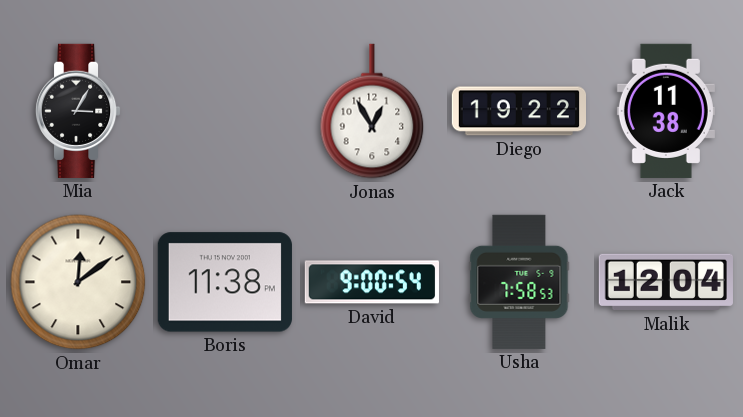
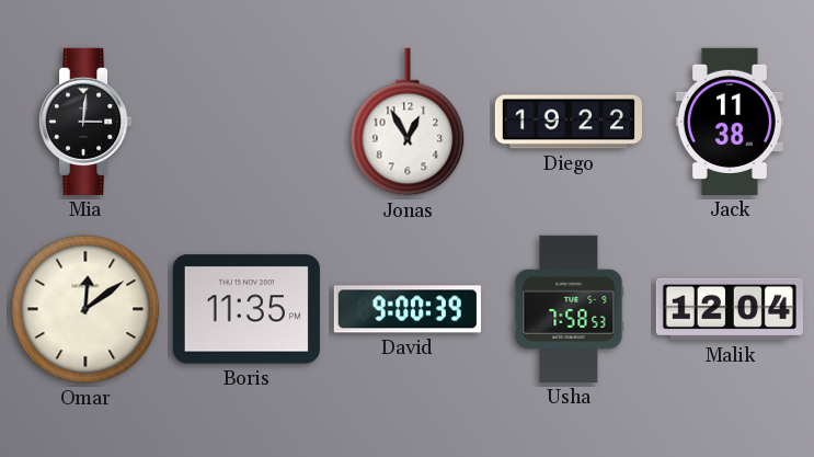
Mia: 3:05 -> 3:01 (85, 122)
Boris: 11:38 -> 11:35 (247, 309)
David: 9:00:54 -> 9:00:39 (408, 309)
